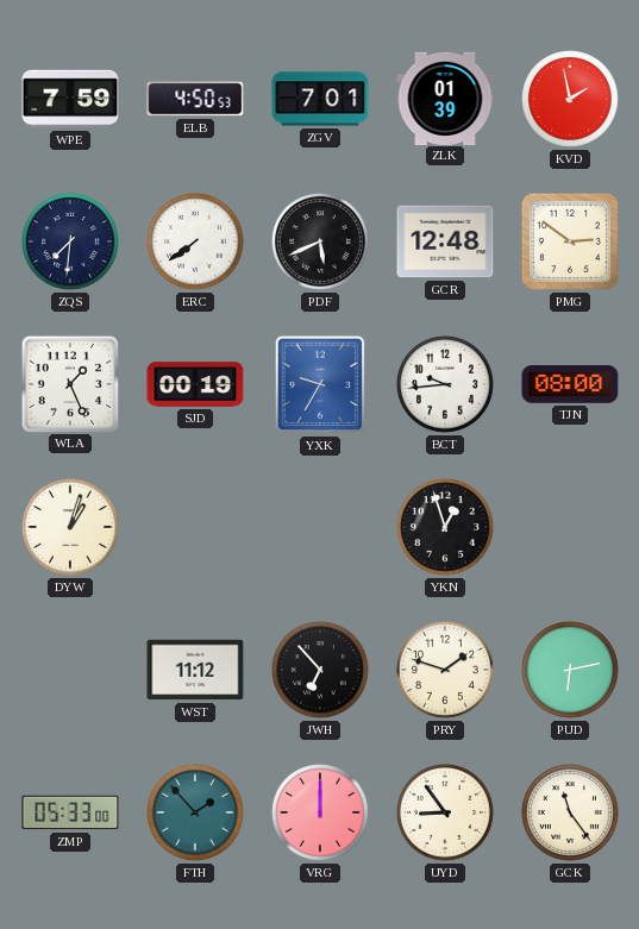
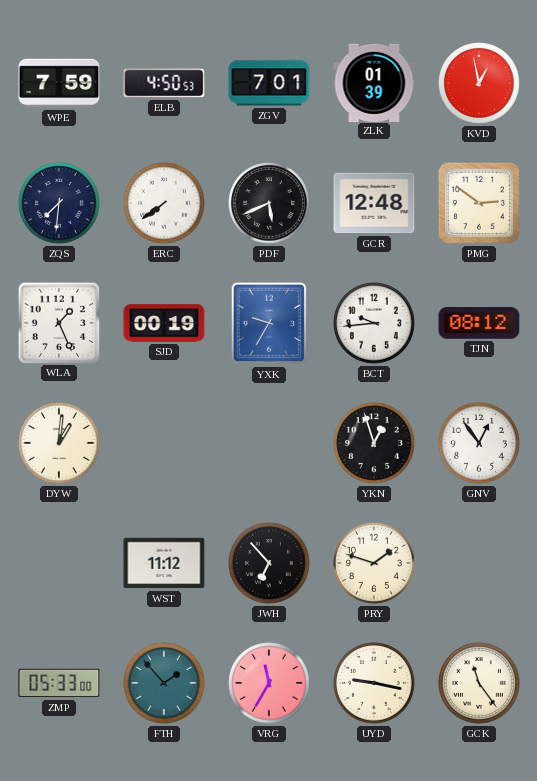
KVD: 1:58 -> 12:58 (480, 84)
TJN: 08:00 -> 08:12 (479, 323)
DYW: 1:03 -> 1:01 (60, 444)
GNV: none -> 12:54 (480, 444)
PUD: 6:13 -> none (571, 671)
VRG: 12:00 -> 11:35 (270, 684)
UYD: 8:54 -> 9:17 (375, 684)
